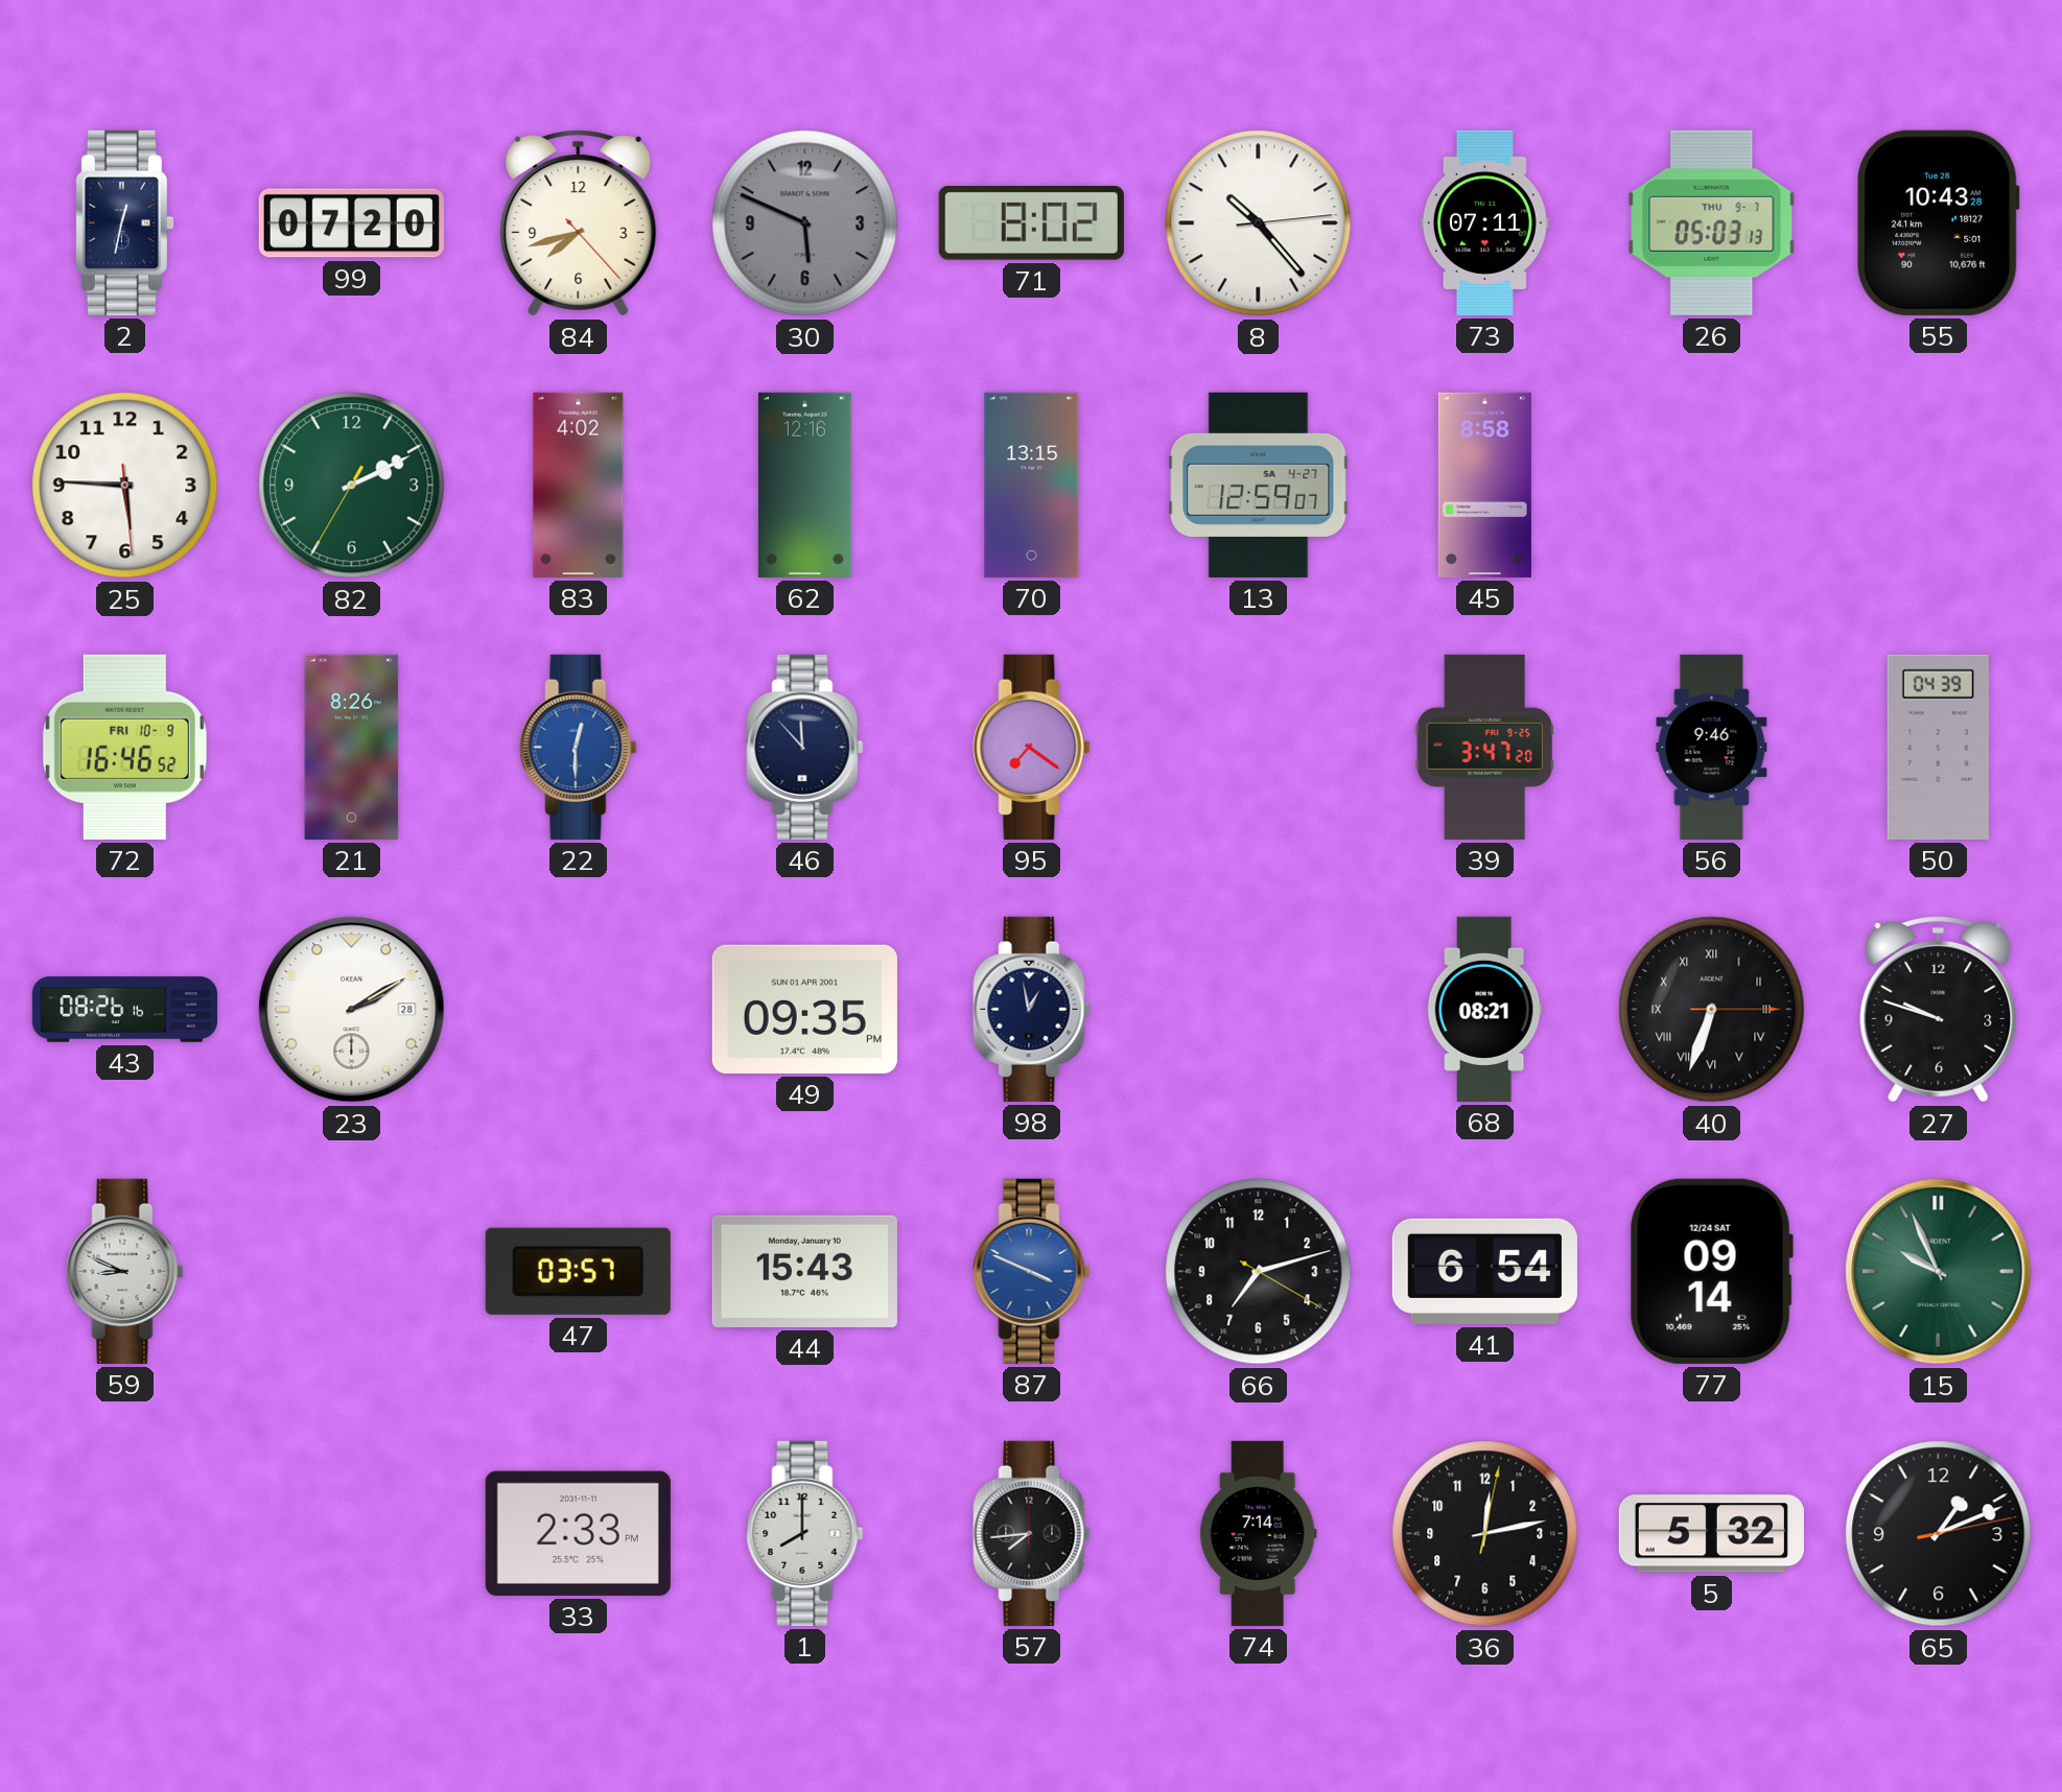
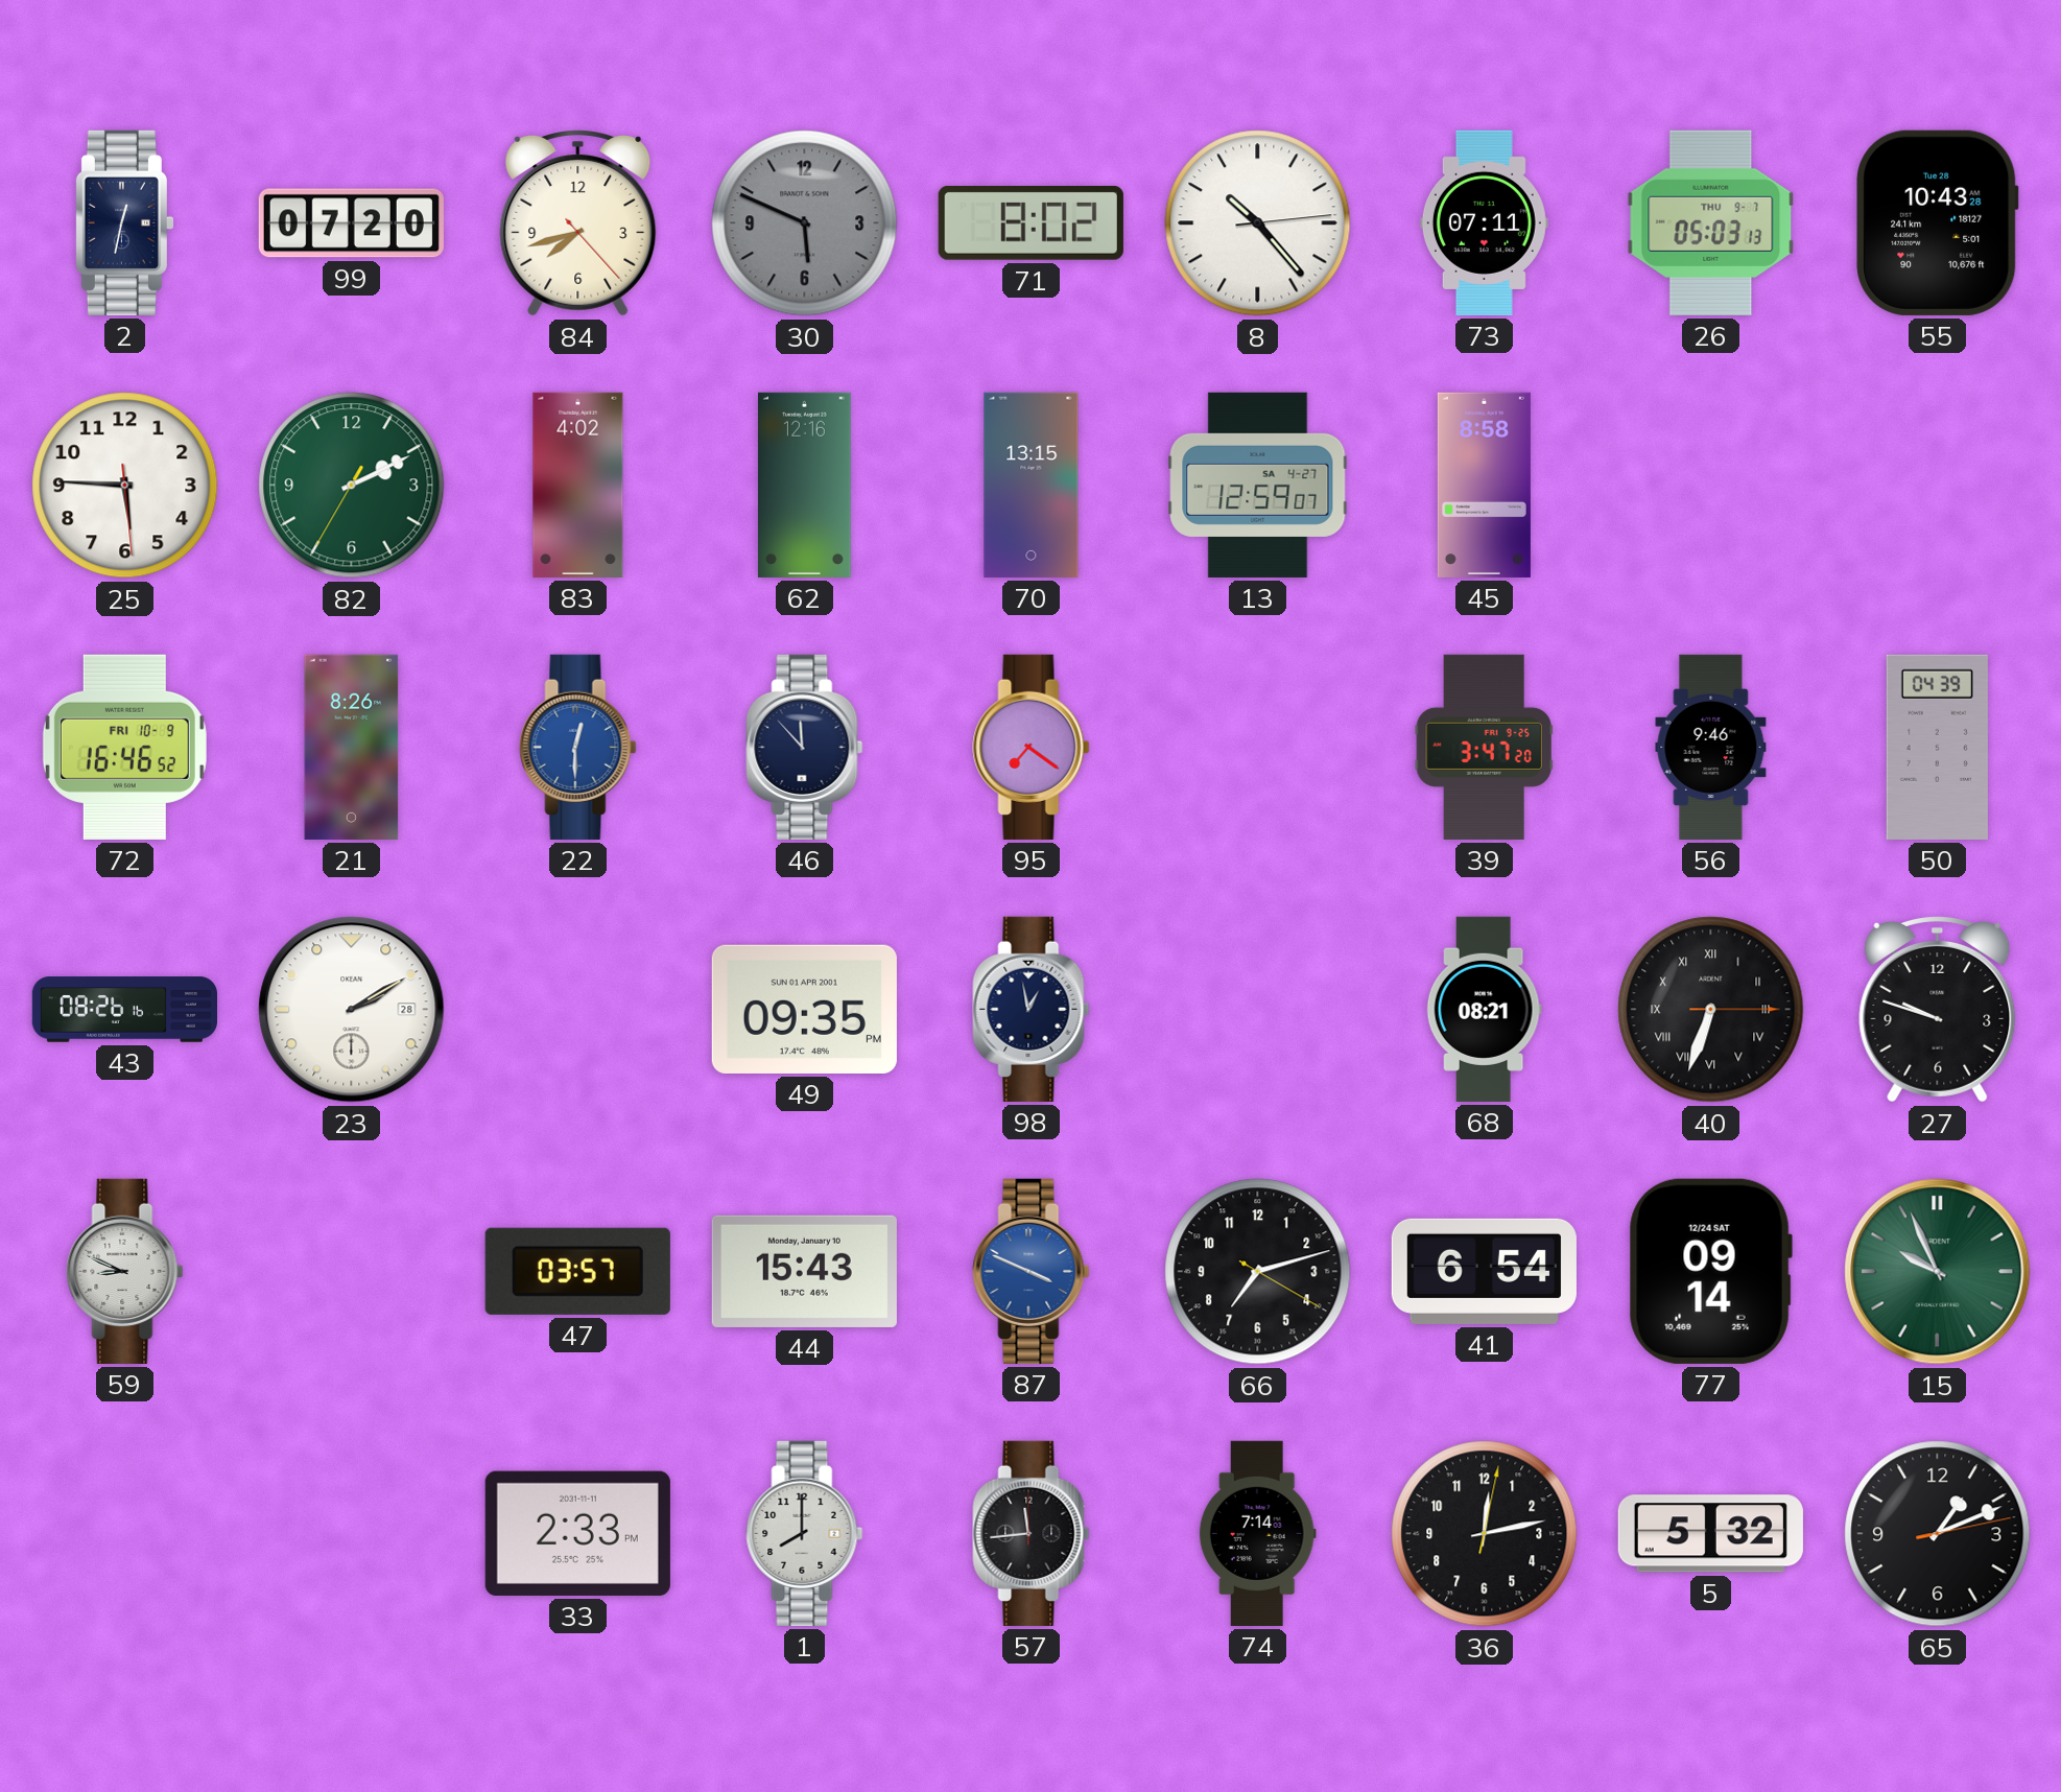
57: 7:44 -> 11:44 (1032, 1533)
